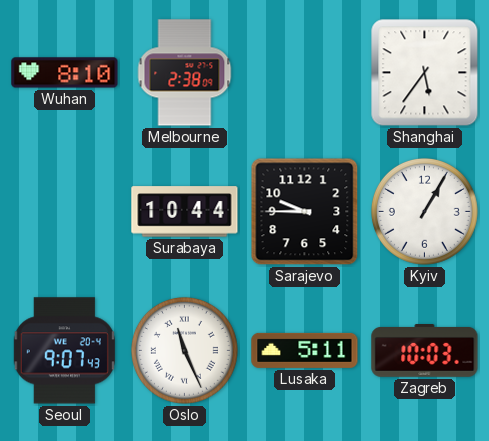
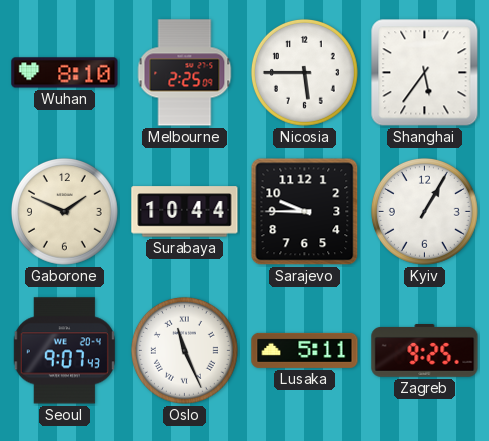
Melbourne: 2:38 -> 2:25 (185, 73)
Nicosia: none -> 5:45 (304, 72)
Gaborone: none -> 1:49 (64, 211)
Zagreb: 10:03 -> 9:25 (425, 351)
